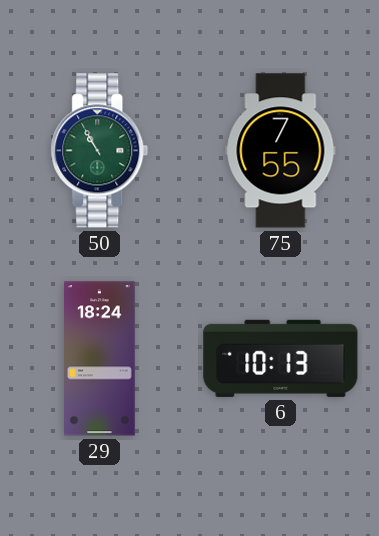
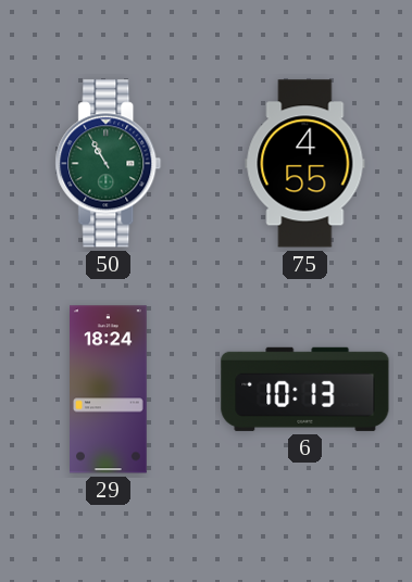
75: 7:55 -> 4:55 (305, 164)
